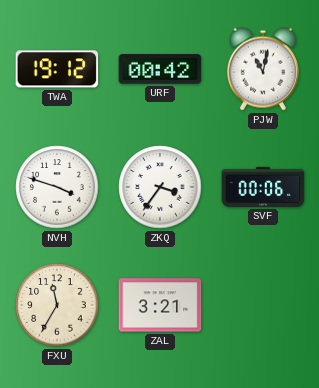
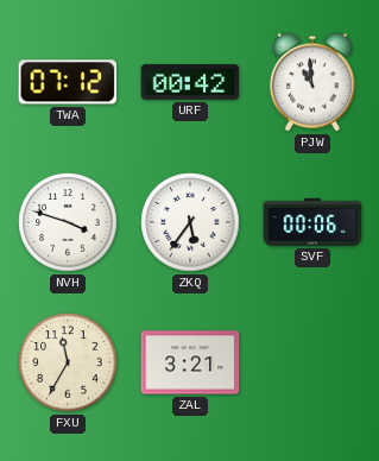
TWA: 19:12 -> 07:12 (68, 82)
PJW: 11:02 -> 10:59 (312, 82)
ZKQ: 3:36 -> 5:36 (190, 222)
